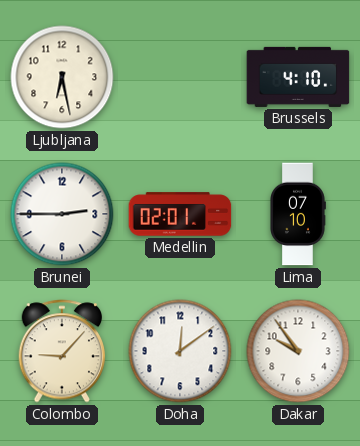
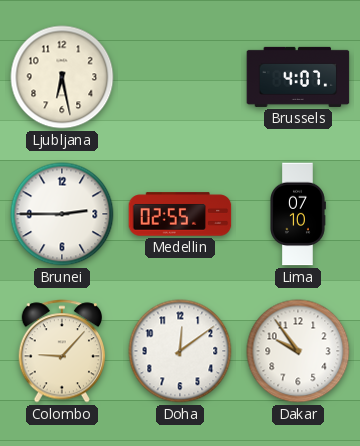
Brussels: 4:10 -> 4:07 (298, 77)
Medellin: 02:01 -> 02:55 (180, 214)
